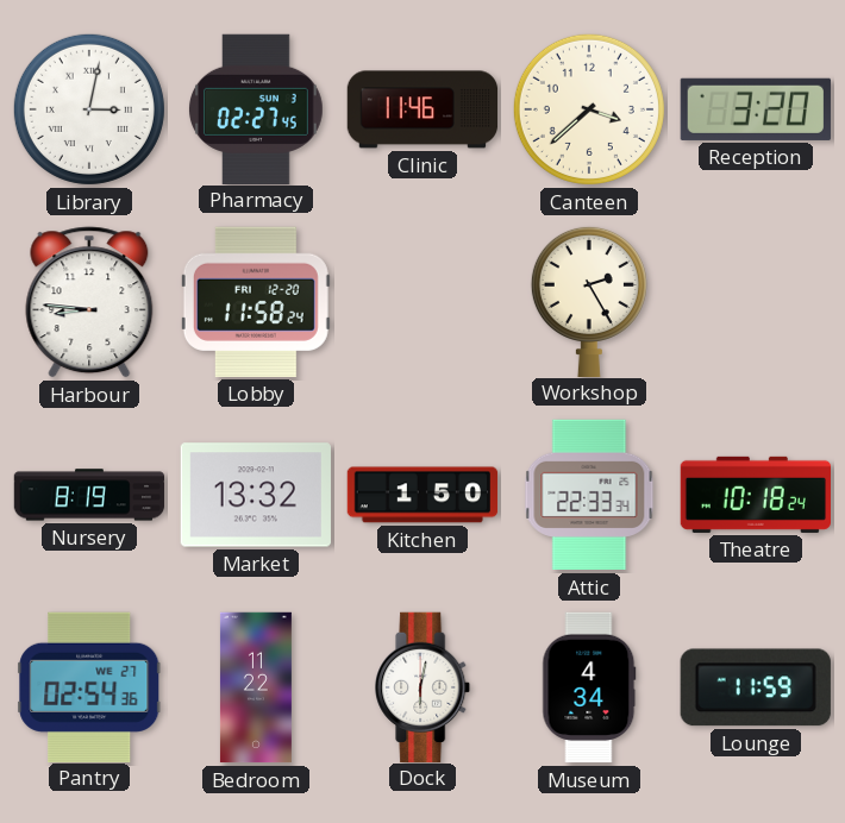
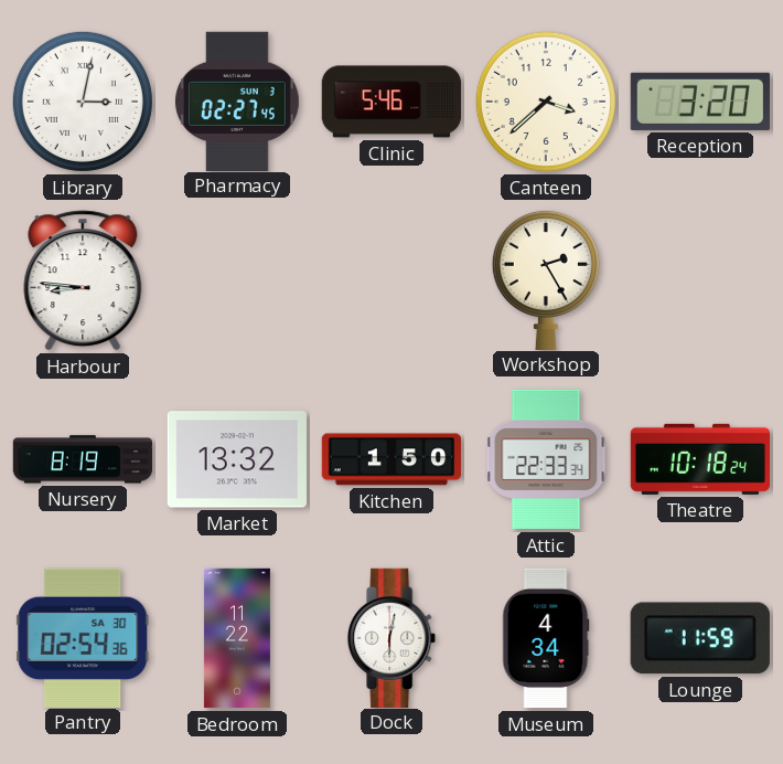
Clinic: 11:46 -> 5:46 (392, 102)
Lobby: 11:58 -> none (256, 302)
Pantry date: WE 27 -> SA 30 (83, 637)
